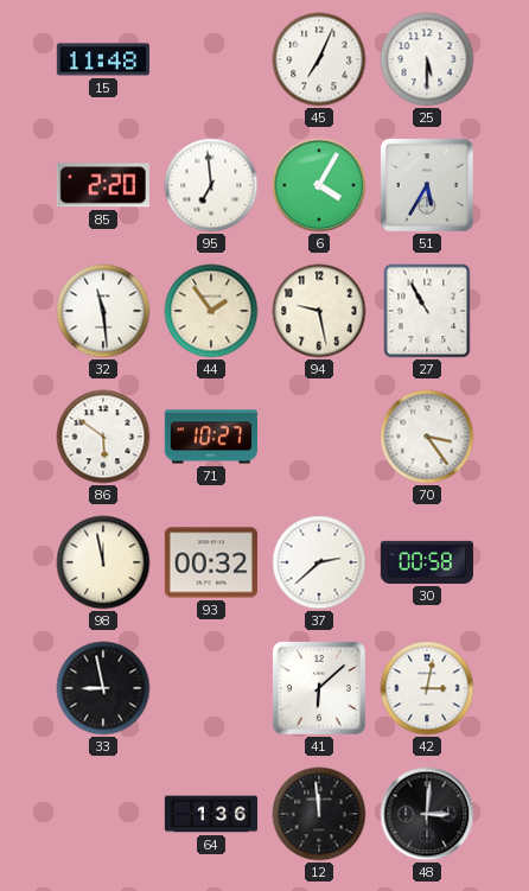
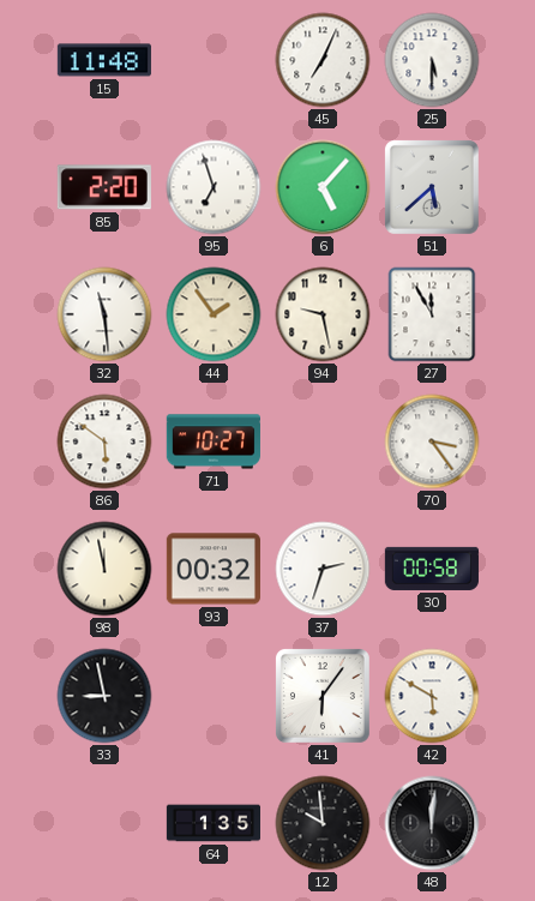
95: 6:59 -> 6:57 (214, 187)
6: 4:05 -> 5:07 (323, 187)
51: 5:35 -> 5:38 (432, 187)
27: 10:55 -> 11:55 (432, 314)
37: 2:38 -> 2:33 (323, 569)
41: 6:08 -> 6:06 (323, 696)
42: 3:02 -> 5:50 (432, 696)
64: 1:36 -> 1:35 (212, 823)
12: 11:59 -> 9:59 (323, 823)
48: 3:01 -> 12:01 (432, 823)
